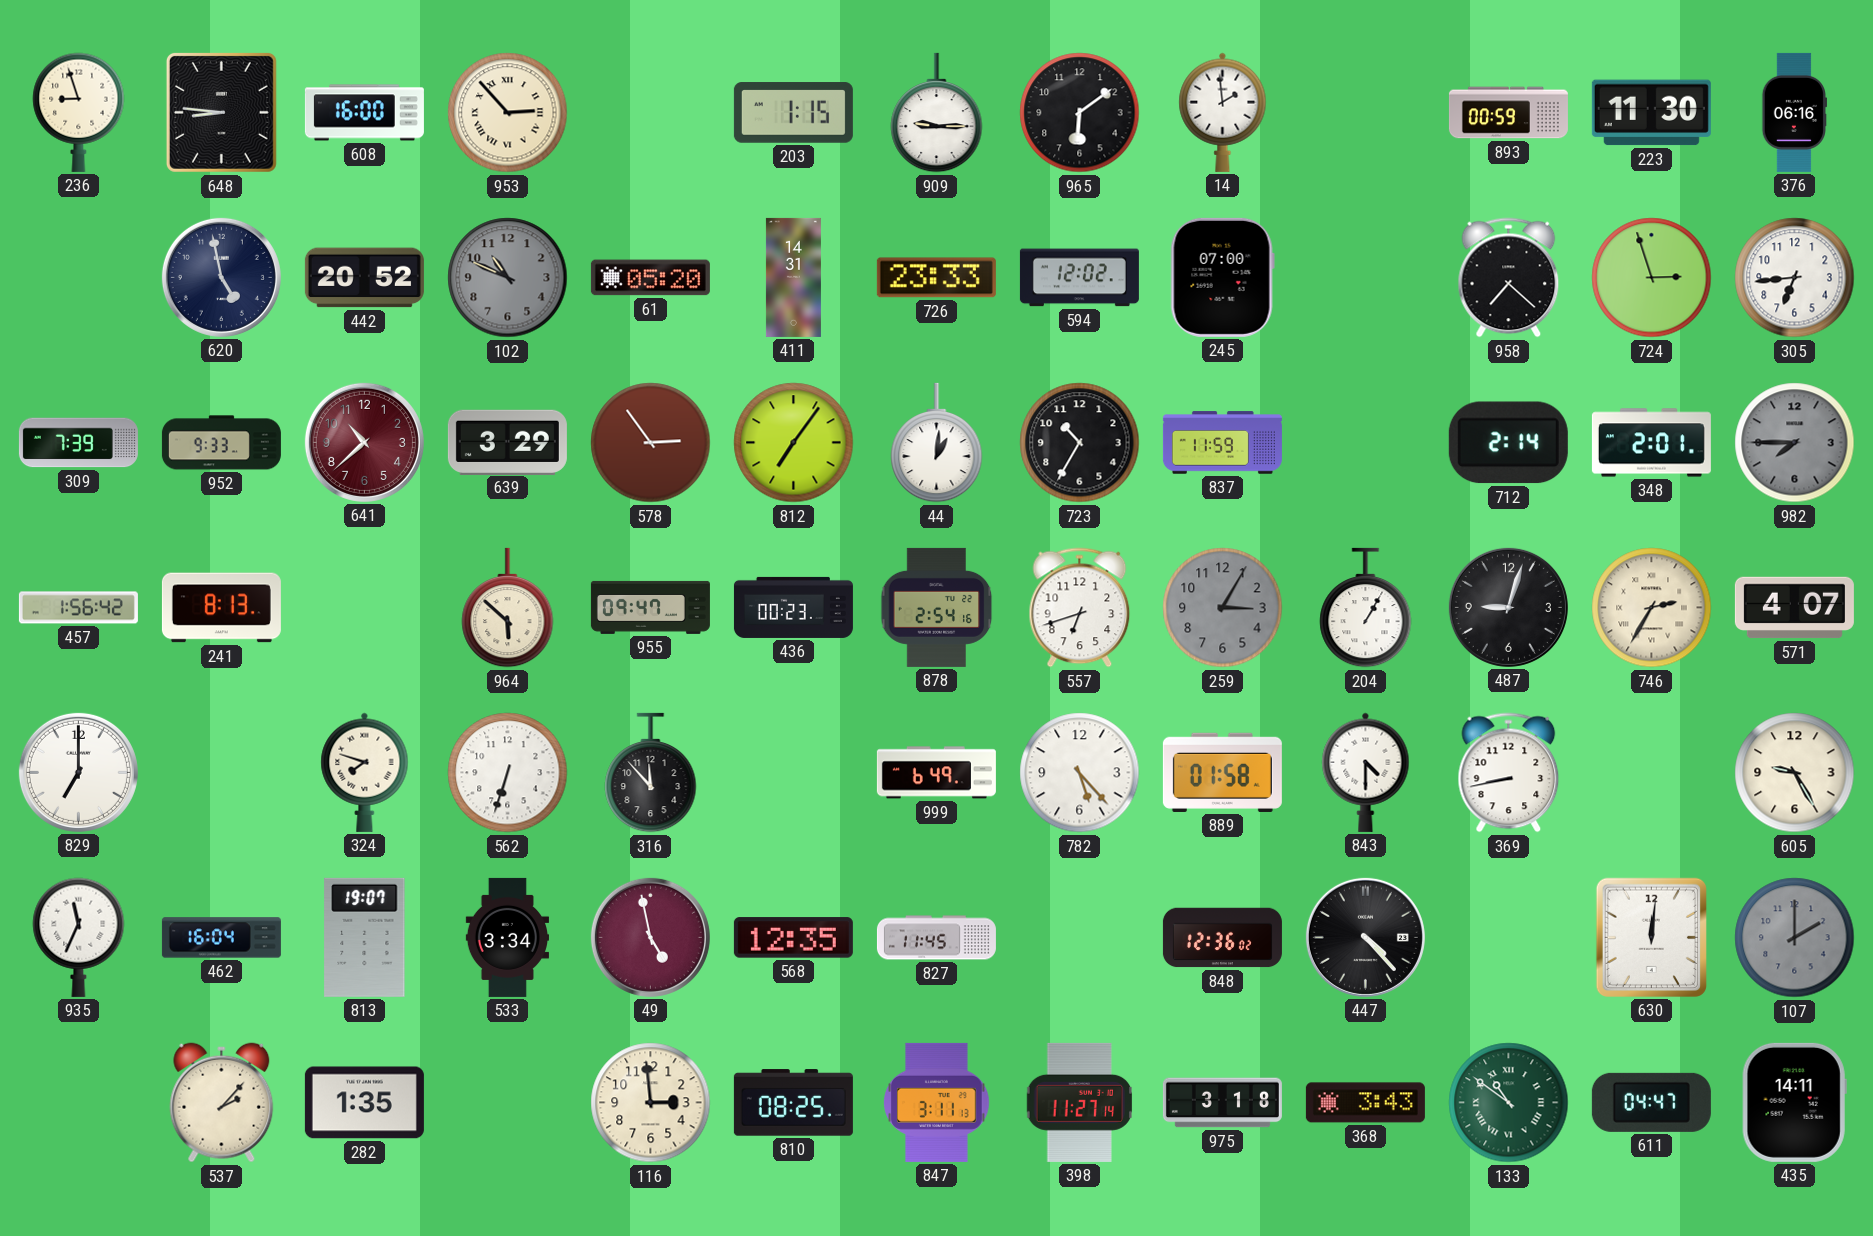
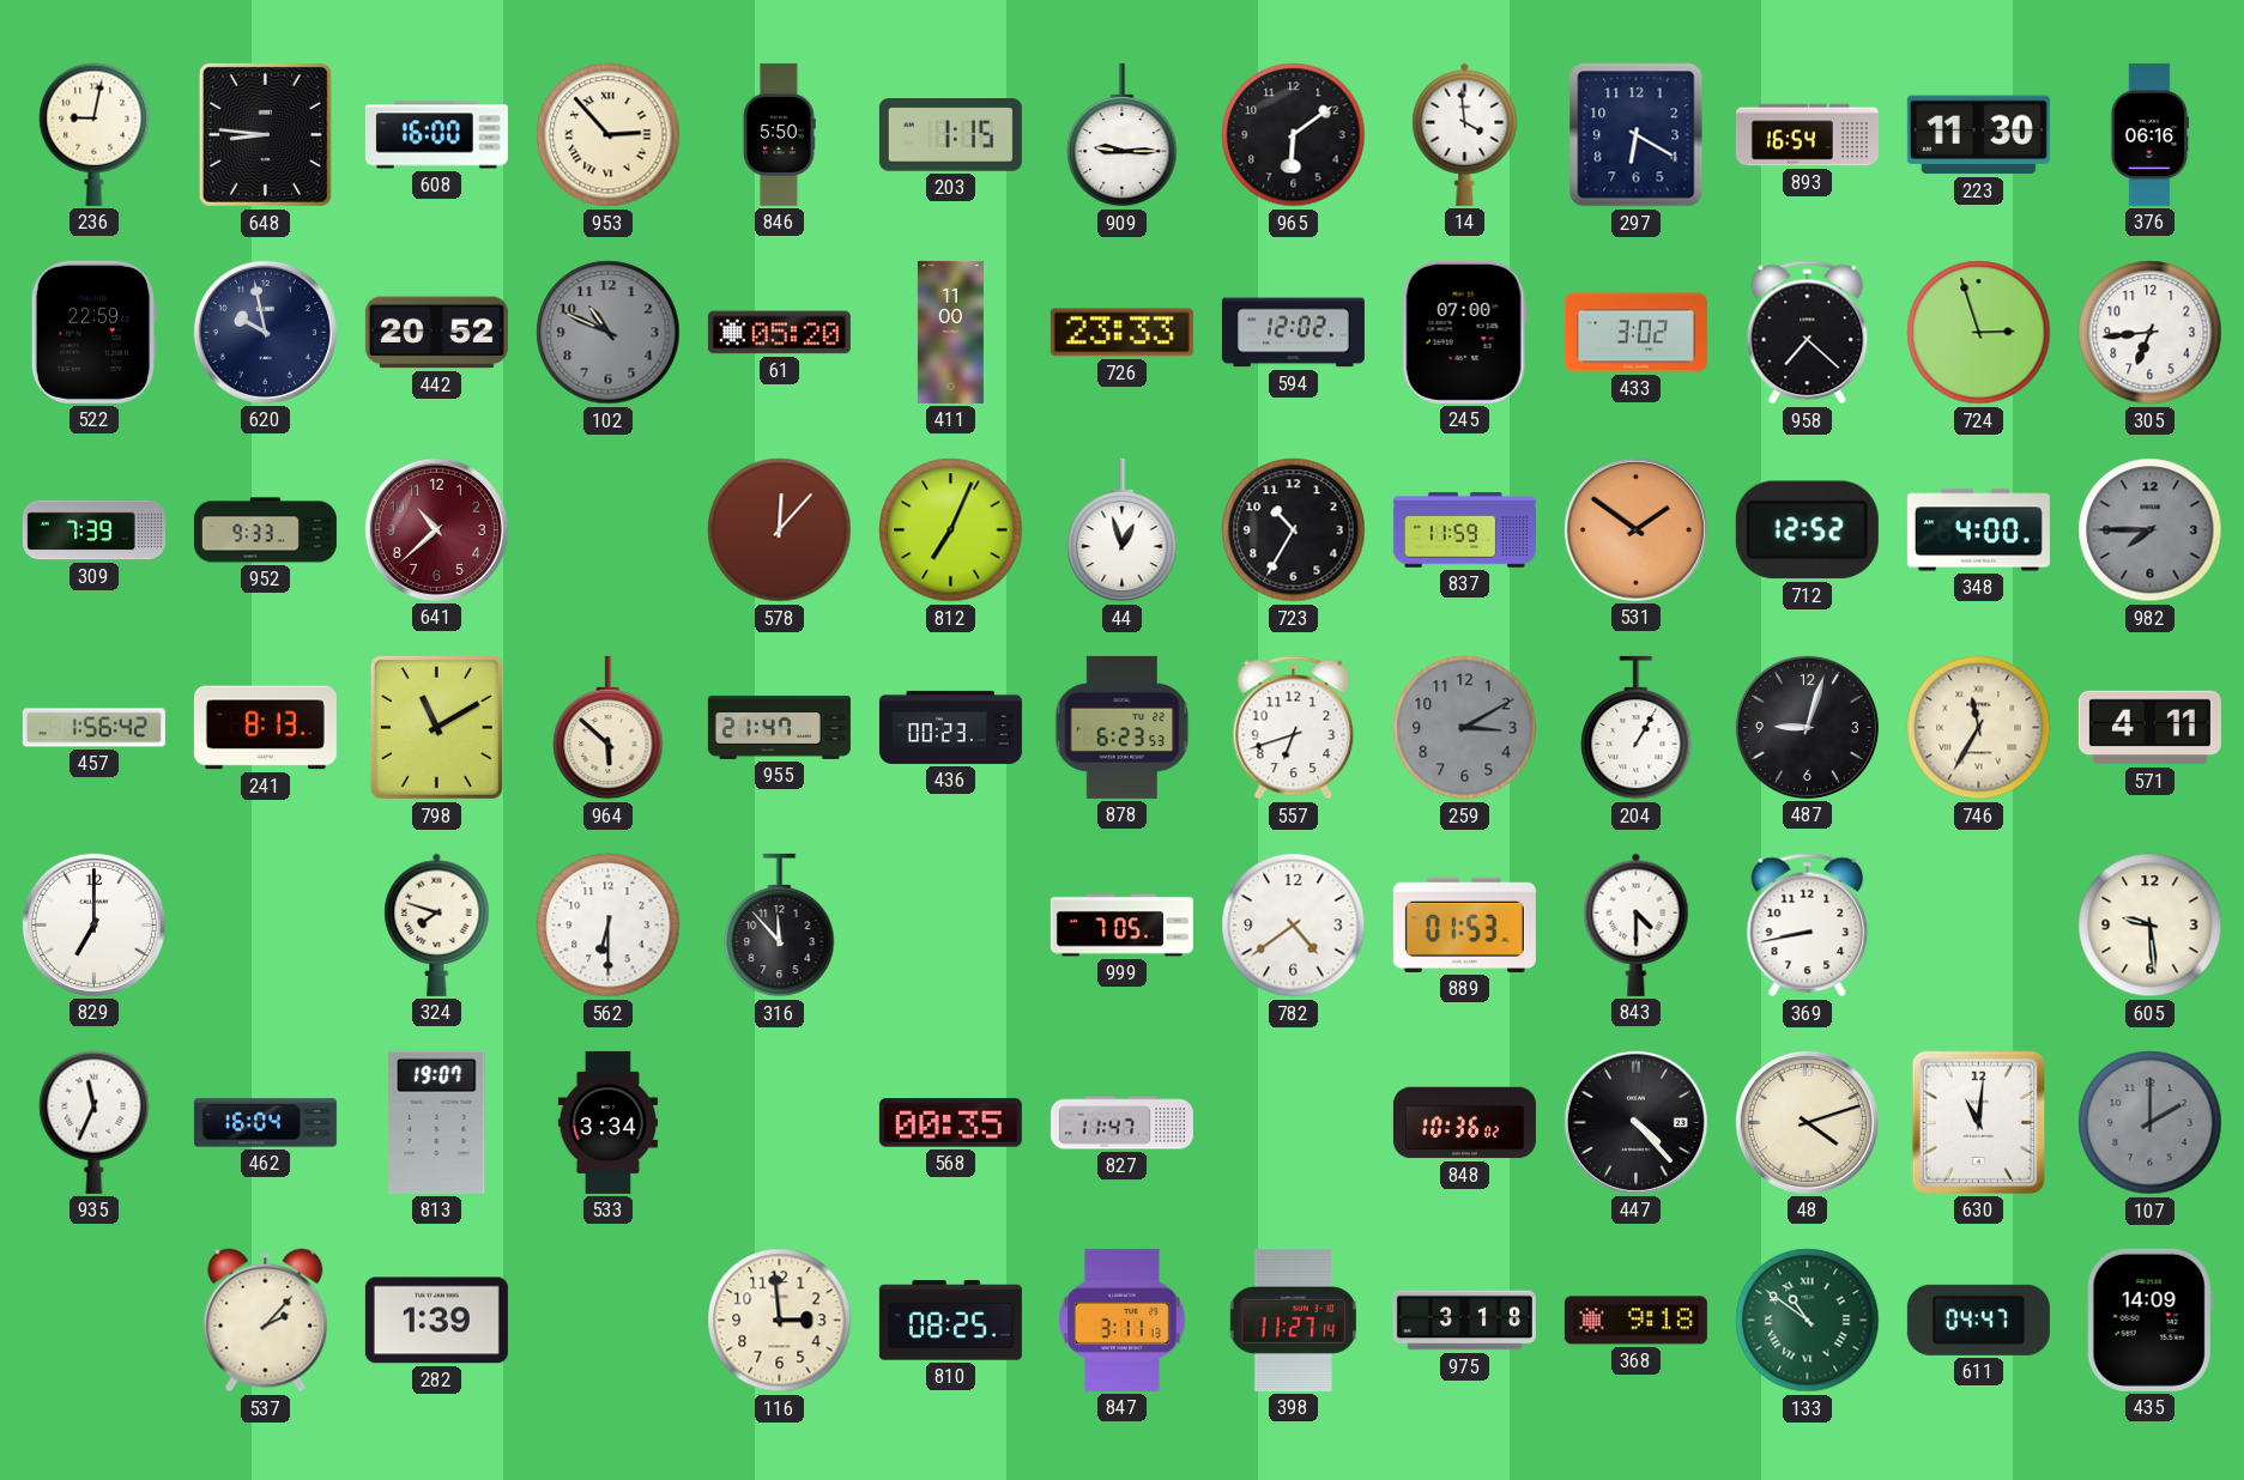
236: 8:57 -> 9:02 (95, 134)
846: none -> 5:50 (780, 134)
14: 1:59 -> 3:59 (1465, 134)
297: none -> 6:20 (1637, 135)
893: 00:59 -> 16:54 (1807, 135)
522: none -> 22:59 (92, 332)
620: 4:58 -> 9:58 (265, 332)
411: 14:31 -> 11:00 (950, 332)
433: none -> 3:02 (1635, 333)
639: 3:29 -> none (507, 442)
578: 2:54 -> 12:07 (780, 530)
812: 7:06 -> 7:04 (951, 530)
44: 1:01 -> 12:57 (1123, 530)
531: none -> 1:51 (1635, 529)
712: 2:14 -> 12:52 (1807, 530)
348: 2:01 -> 4:00 (1978, 530)
798: none -> 11:10 (436, 727)
955: 09:47 -> 21:47 (779, 727)
878: 2:54 -> 6:23 (1123, 727)
259: 3:05 -> 3:10 (1465, 728)
746: 2:35 -> 11:35 (1979, 728)
571: 4:07 -> 4:11 (2149, 728)
562: 6:33 -> 6:30 (609, 926)
999: 6:49 -> 7:05 (1121, 926)
782: 5:23 -> 4:39 (1294, 926)
889: 01:58 -> 01:53 (1464, 924)
605: 9:25 -> 9:29 (2151, 926)
49: 4:58 -> none (650, 937)
568: 12:35 -> 00:35 (950, 1123)
827: 11:45 -> 11:47 (1121, 1123)
848: 12:36 -> 10:36 (1464, 1123)
48: none -> 4:12 (1807, 1122)
630: 12:01 -> 11:01 (1978, 1122)
282: 1:35 -> 1:39 (436, 1321)
368: 3:43 -> 9:18 (1635, 1321)
435: 14:11 -> 14:09 (2149, 1320)
